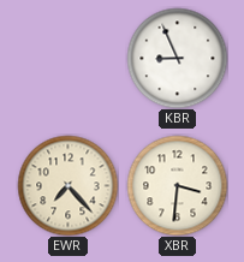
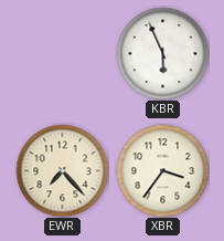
KBR: 8:56 -> 5:56 (162, 53)
XBR: 3:31 -> 3:36 (162, 170)
